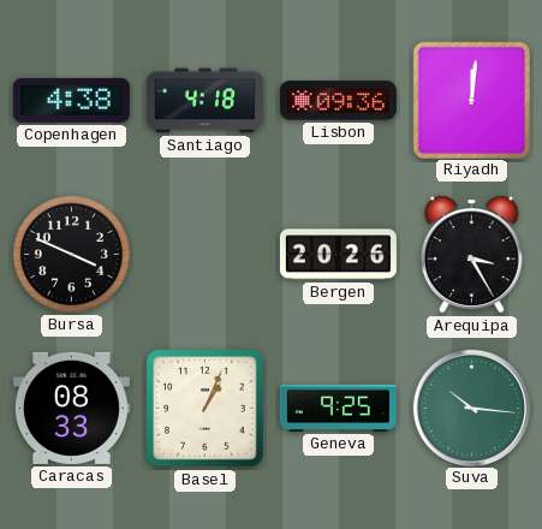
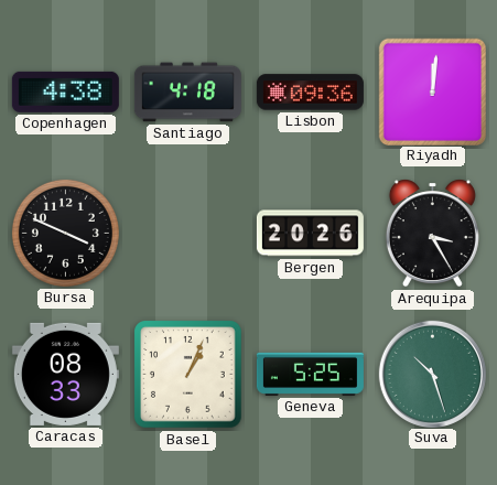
Geneva: 9:25 -> 5:25 (310, 374)
Suva: 10:16 -> 10:27 (432, 374)
